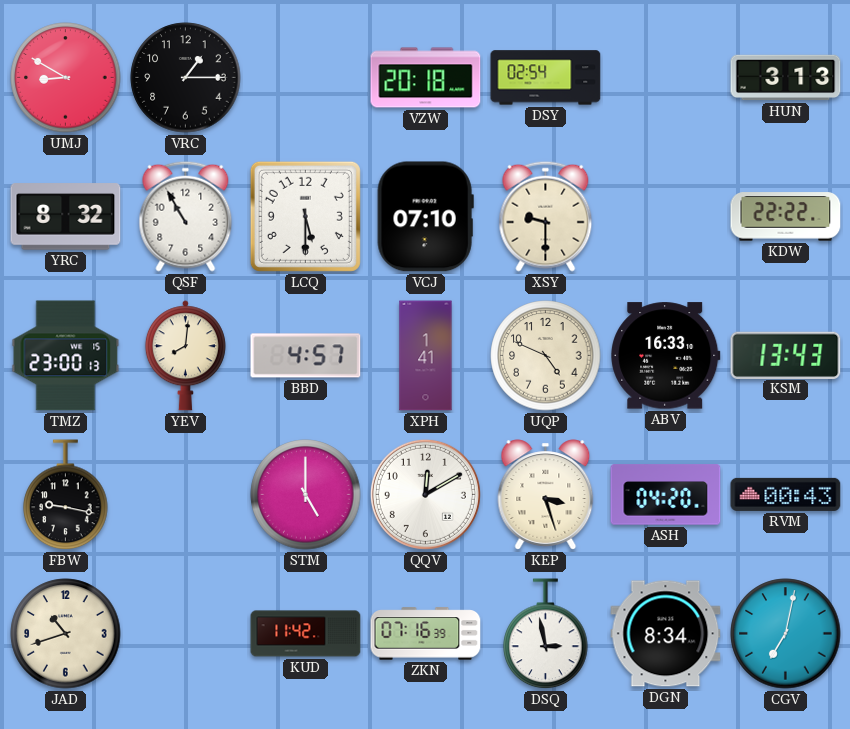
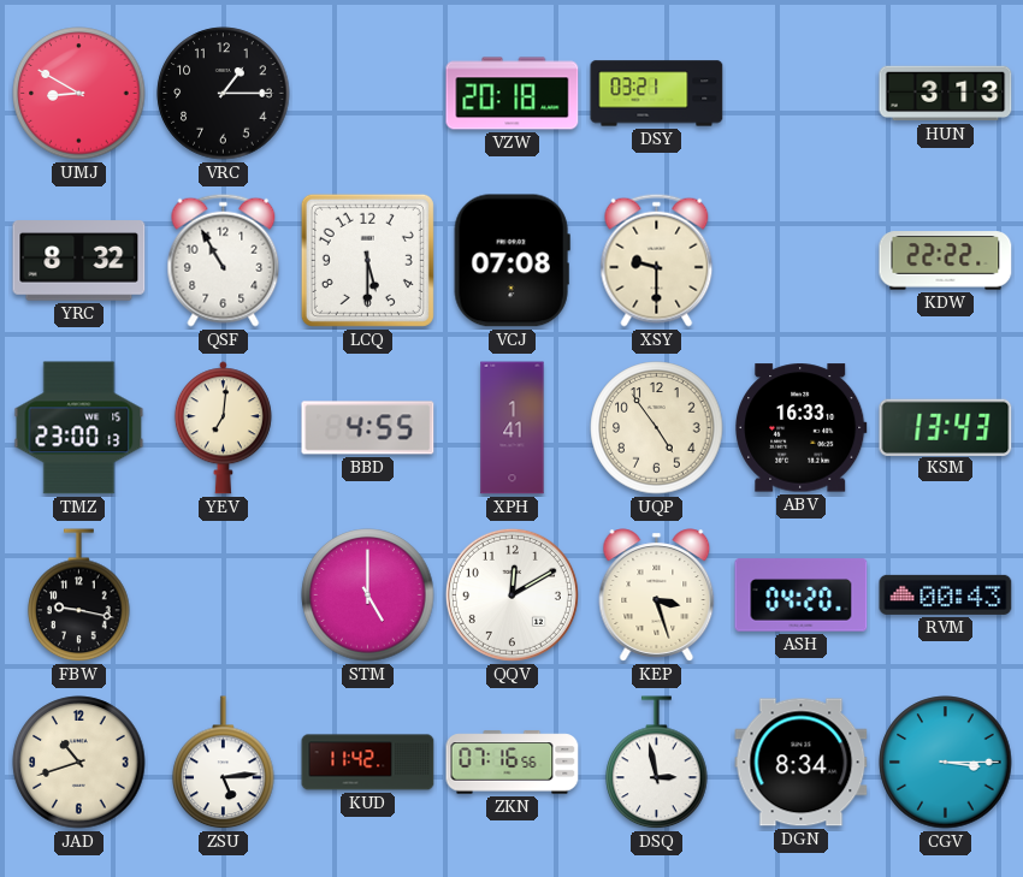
DSY: 02:54 -> 03:21 (657, 94)
VCJ: 07:10 -> 07:08 (512, 261)
YEV: 8:01 -> 7:01 (223, 428)
BBD: 4:57 -> 4:55 (368, 428)
UQP: 4:49 -> 4:54 (657, 428)
ZSU: none -> 5:14 (224, 763)
ZKN: 07:16:39 -> 07:16:56 (513, 763)
CGV: 7:02 -> 3:15 (946, 763)
